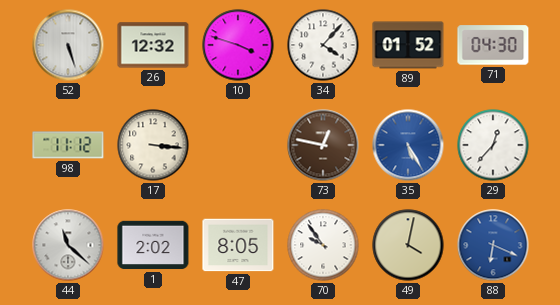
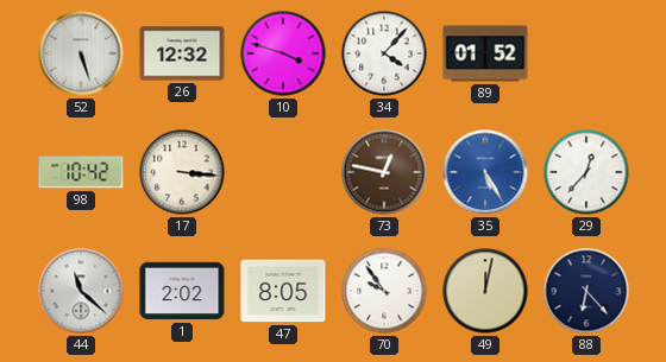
71: 04:30 -> none (493, 45)
98: 11:12 -> 10:42 (81, 172)
49: 4:02 -> 12:02 (485, 291)
88: 6:19 -> 6:23 (586, 291)
88 dial: blue -> navy (586, 291)
